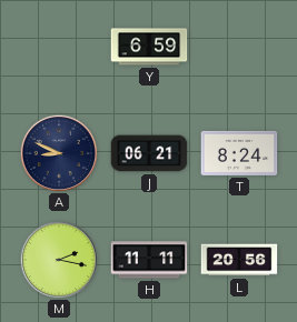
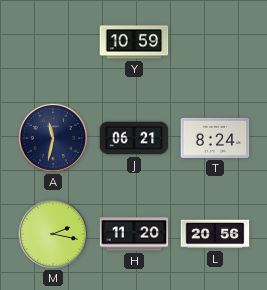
Y: 6:59 -> 10:59 (134, 42)
A: 8:49 -> 11:32 (52, 137)
H: 11:11 -> 11:20 (134, 234)
